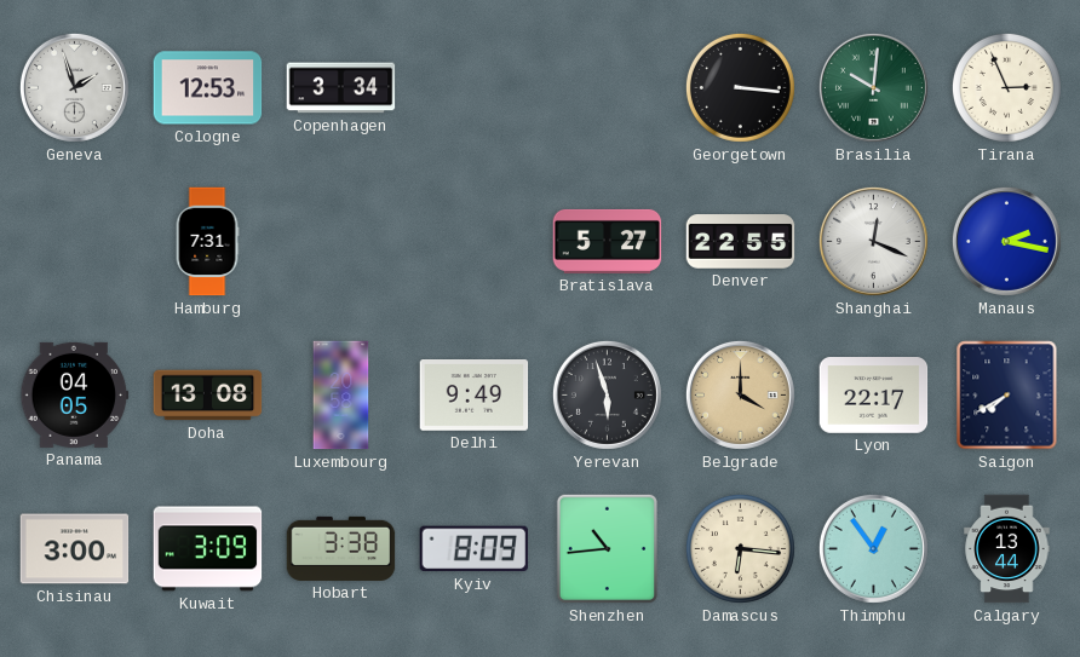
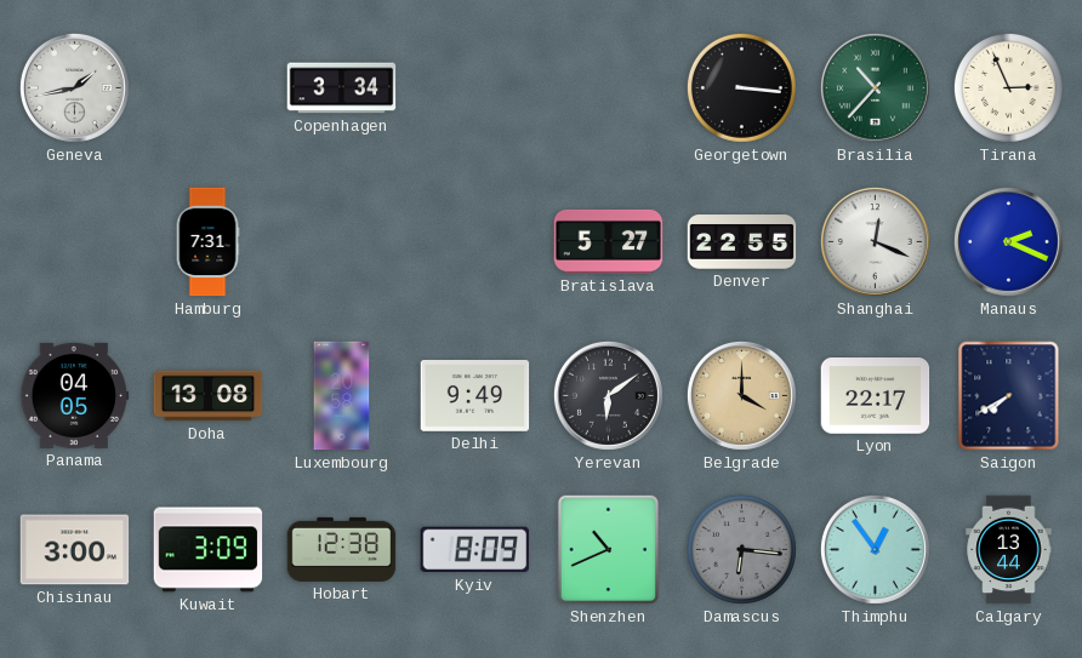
Geneva: 1:57 -> 1:43 (74, 87)
Cologne: 12:53 -> none (208, 88)
Brasilia: 10:01 -> 10:37 (875, 87)
Manaus: 2:17 -> 2:19 (1008, 241)
Yerevan: 5:57 -> 6:09 (608, 395)
Hobart: 3:38 -> 12:38 (342, 549)
Shenzhen: 10:44 -> 10:41 (608, 549)
Damascus dial: cream -> grey (741, 549)
